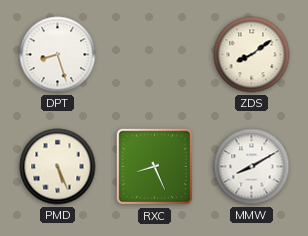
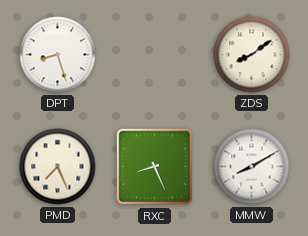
PMD: 5:26 -> 7:26 (58, 167)
